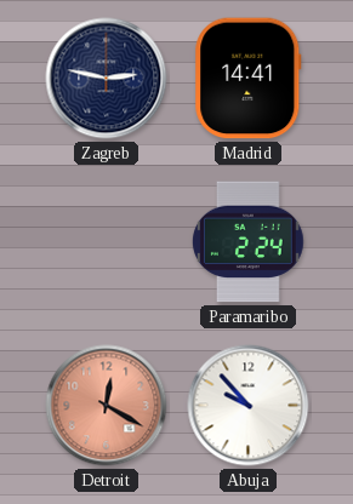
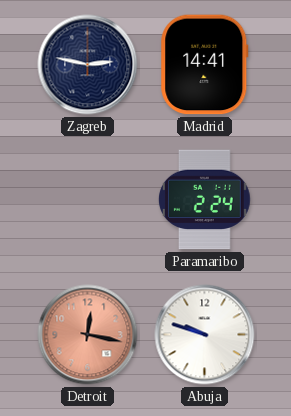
Detroit: 12:20 -> 12:17 (88, 335)
Abuja: 9:53 -> 9:48 (205, 335)
